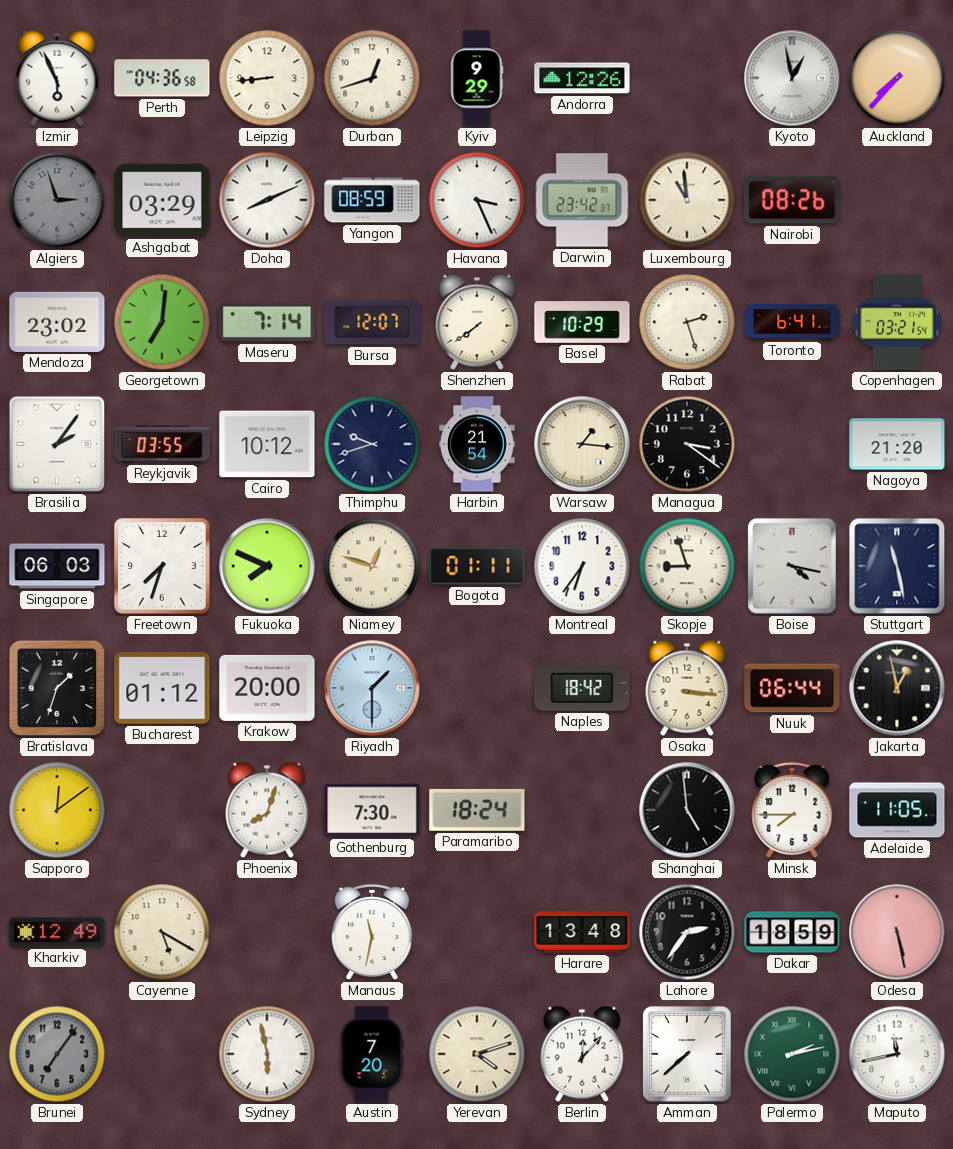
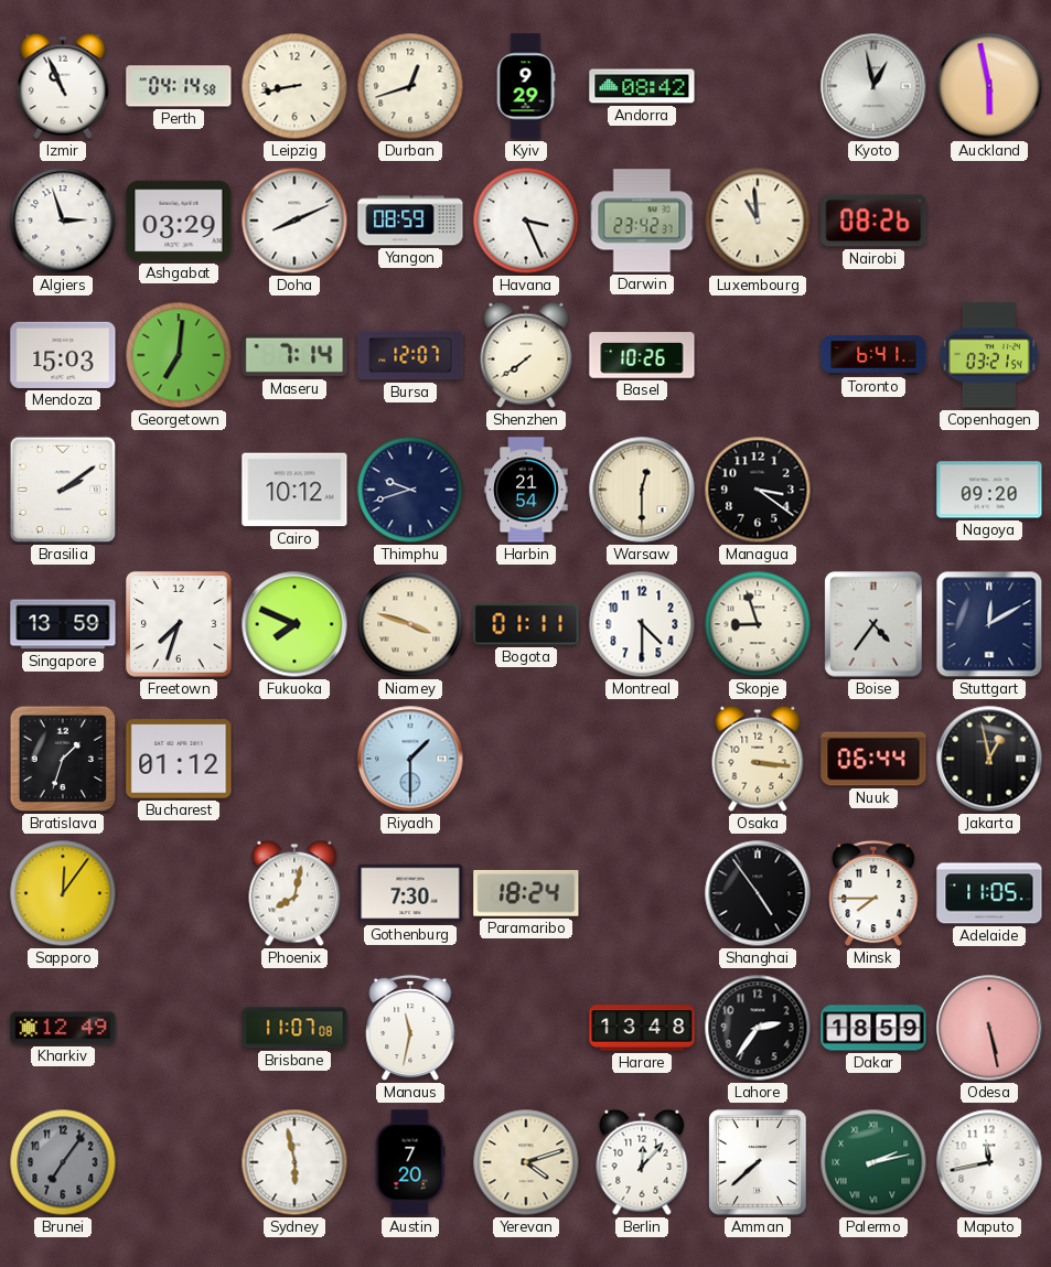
Izmir: 5:56 -> 10:56 (63, 86)
Perth: 04:36 -> 04:14 (179, 86)
Leipzig: 8:44 -> 8:43 (294, 86)
Andorra: 12:26 -> 08:42 (642, 86)
Auckland: 7:37 -> 5:58 (989, 86)
Algiers dial: grey -> white (63, 221)
Mendoza: 23:02 -> 15:03 (63, 355)
Basel: 10:29 -> 10:26 (642, 355)
Rabat: 2:27 -> none (687, 322)
Brasilia: 2:06 -> 2:09 (63, 490)
Reykjavik: 03:55 -> none (162, 444)
Warsaw: 1:16 -> 12:30 (642, 490)
Nagoya: 21:20 -> 09:20 (989, 490)
Singapore: 06:03 -> 13:59 (63, 624)
Niamey: 12:48 -> 3:48 (410, 624)
Montreal: 6:36 -> 4:30 (642, 624)
Boise: 4:17 -> 4:36 (873, 624)
Stuttgart: 11:28 -> 12:10 (989, 624)
Krakow: 20:00 -> none (267, 688)
Naples: 18:42 -> none (582, 688)
Sapporo: 12:09 -> 12:06 (63, 893)
Phoenix: 8:03 -> 8:02 (294, 893)
Shanghai: 4:59 -> 4:54 (758, 893)
Cayenne: 5:20 -> none (162, 932)
Brisbane: none -> 11:07 (294, 1028)
